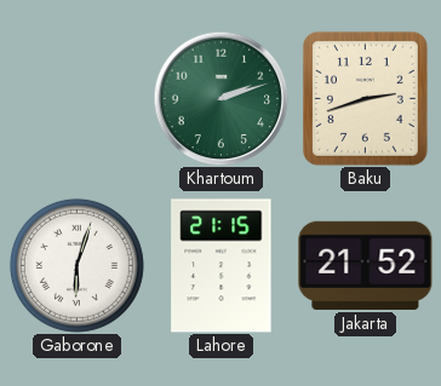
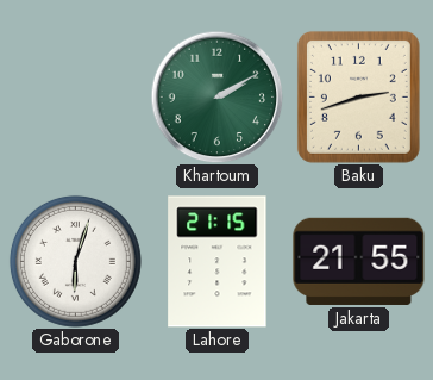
Khartoum: 2:12 -> 2:10 (216, 96)
Jakarta: 21:52 -> 21:55 (359, 261)
